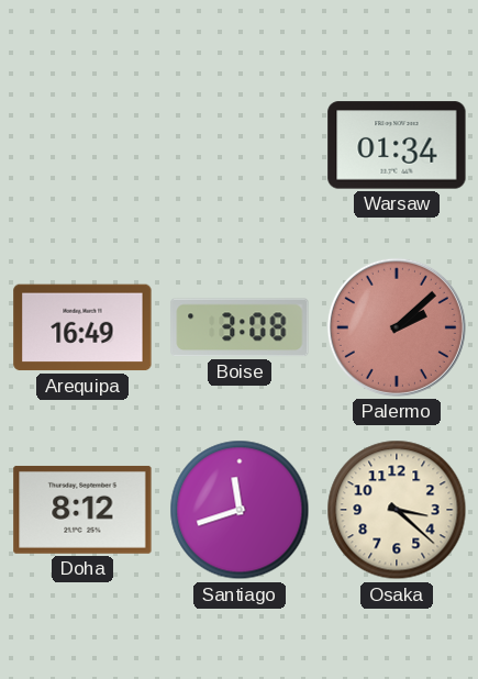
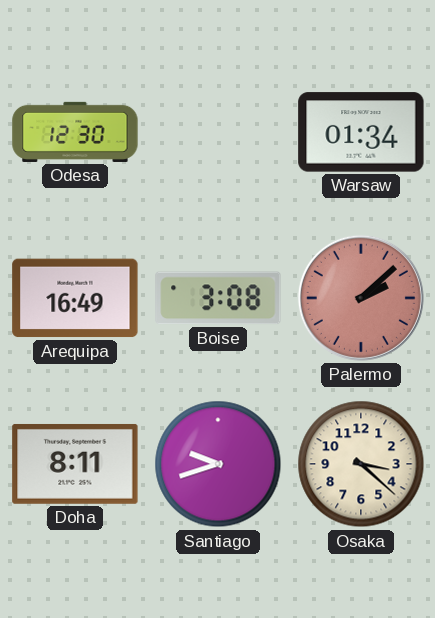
Odesa: none -> 12:30 (75, 132)
Doha: 8:12 -> 8:11 (75, 464)
Santiago: 11:42 -> 9:42 (218, 464)
